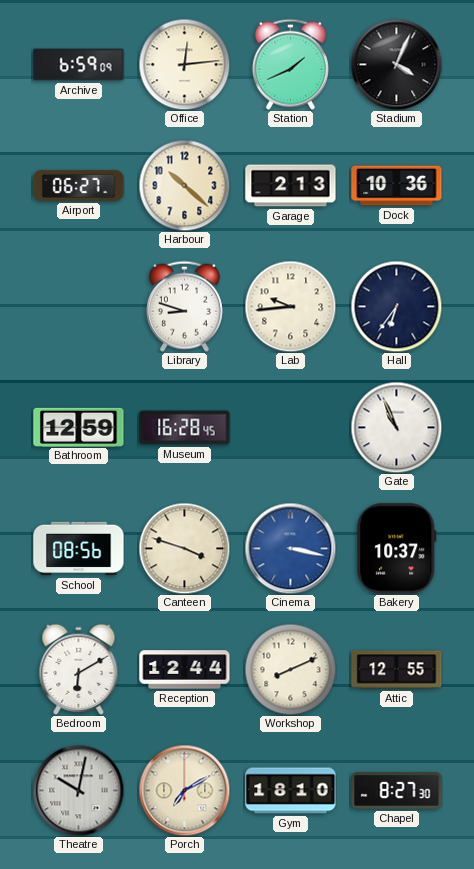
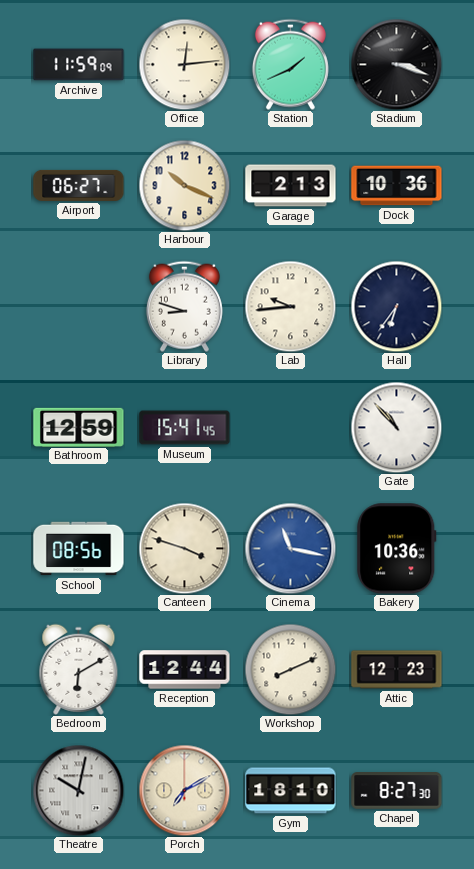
Archive: 6:59 -> 11:59 (79, 65)
Stadium: 4:04 -> 3:18 (396, 64)
Harbour: 10:22 -> 10:19 (184, 185)
Museum: 16:28 -> 15:41 (185, 428)
Gate: 10:56 -> 10:53 (396, 427)
Cinema: 3:17 -> 11:17 (290, 548)
Bakery: 10:37 -> 10:36 (397, 549)
Attic: 12:55 -> 12:23 (397, 670)
